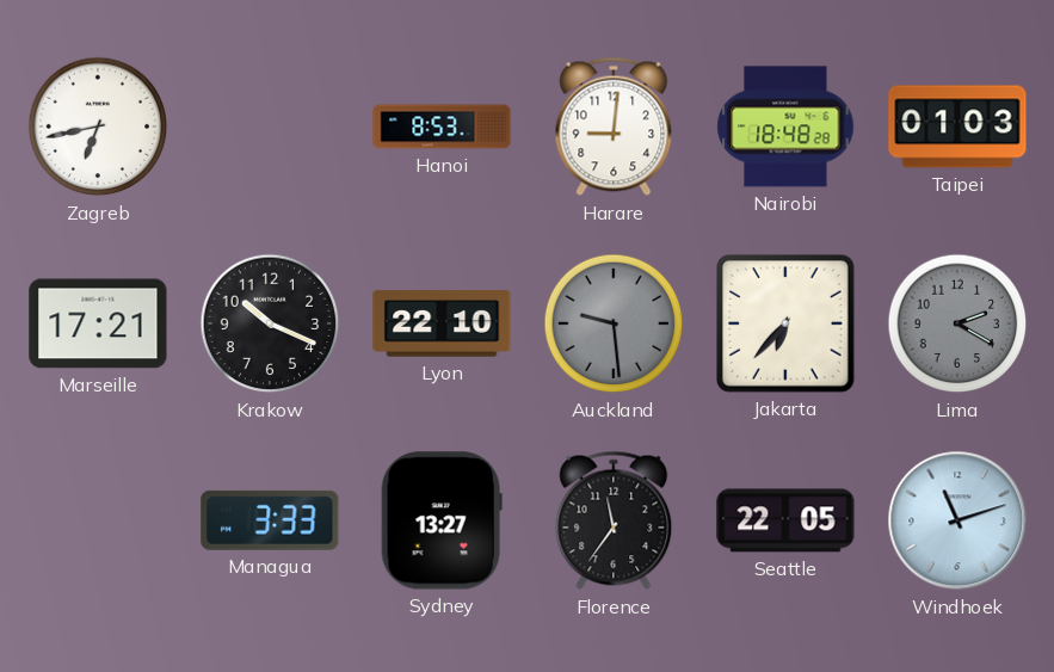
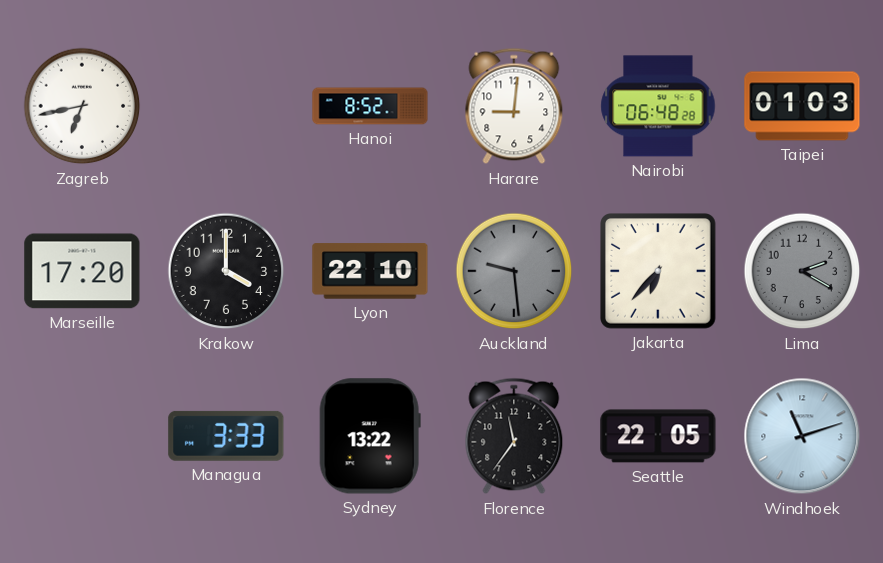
Hanoi: 8:53 -> 8:52 (370, 106)
Nairobi: 18:48 -> 06:48 (658, 106)
Marseille: 17:21 -> 17:20 (82, 271)
Krakow: 10:19 -> 4:00 (226, 271)
Sydney: 13:27 -> 13:22 (370, 436)
